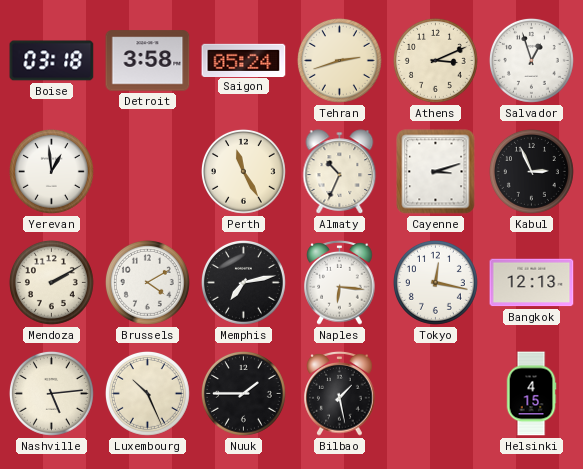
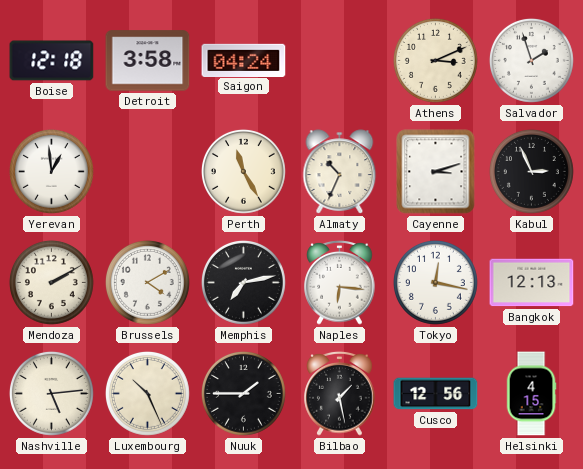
Boise: 03:18 -> 12:18 (52, 61)
Saigon: 05:24 -> 04:24 (244, 60)
Tehran: 2:42 -> none (339, 60)
Salvador: 12:57 -> 1:57 (531, 60)
Cusco: none -> 12:56 (436, 394)
